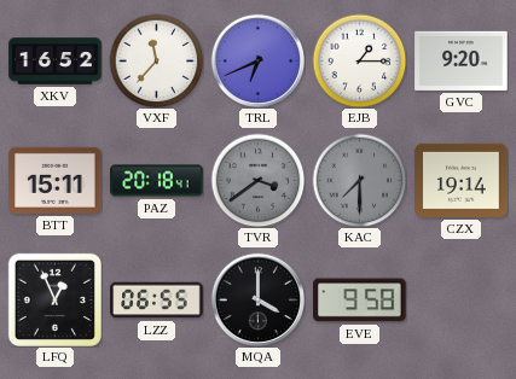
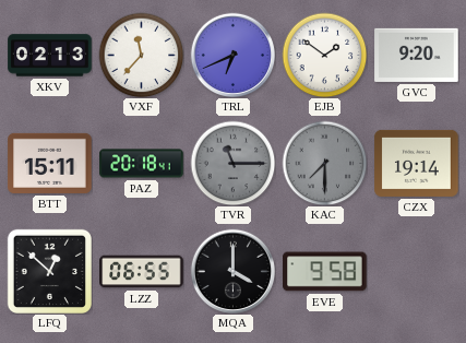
XKV: 16:52 -> 02:13 (50, 56)
EJB: 1:15 -> 1:51 (324, 55)
TVR: 3:39 -> 11:15 (232, 163)
LFQ: 12:56 -> 12:52 (49, 271)
